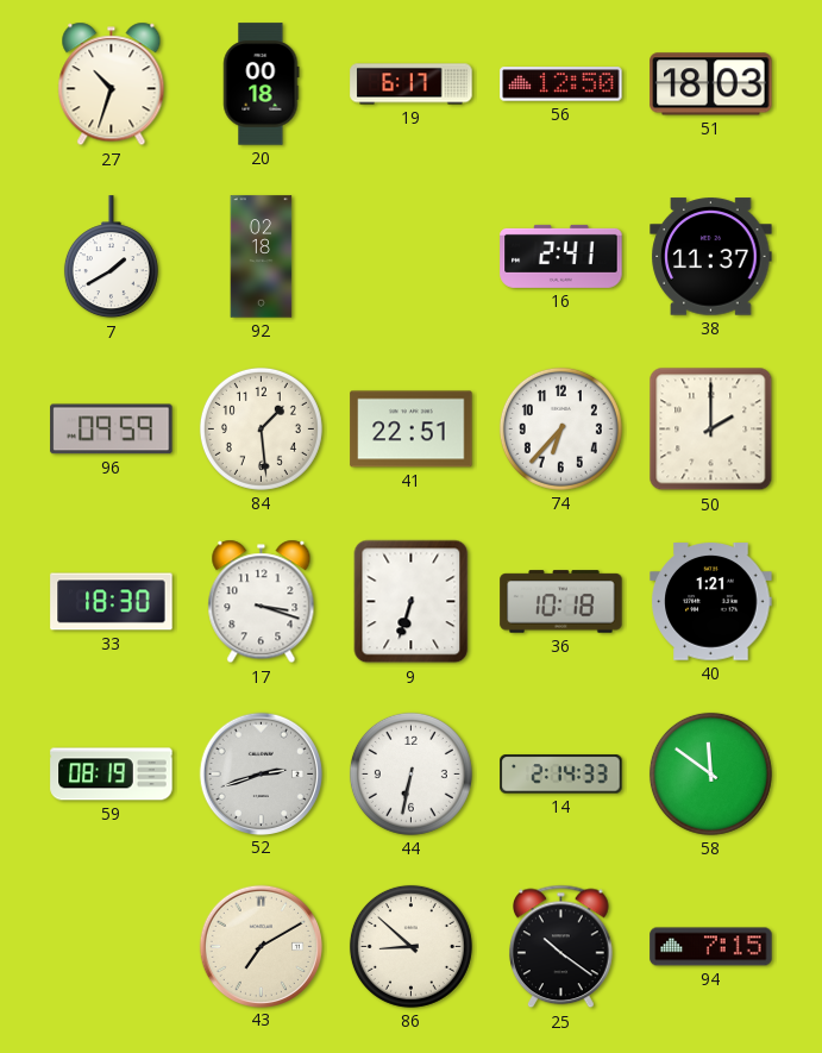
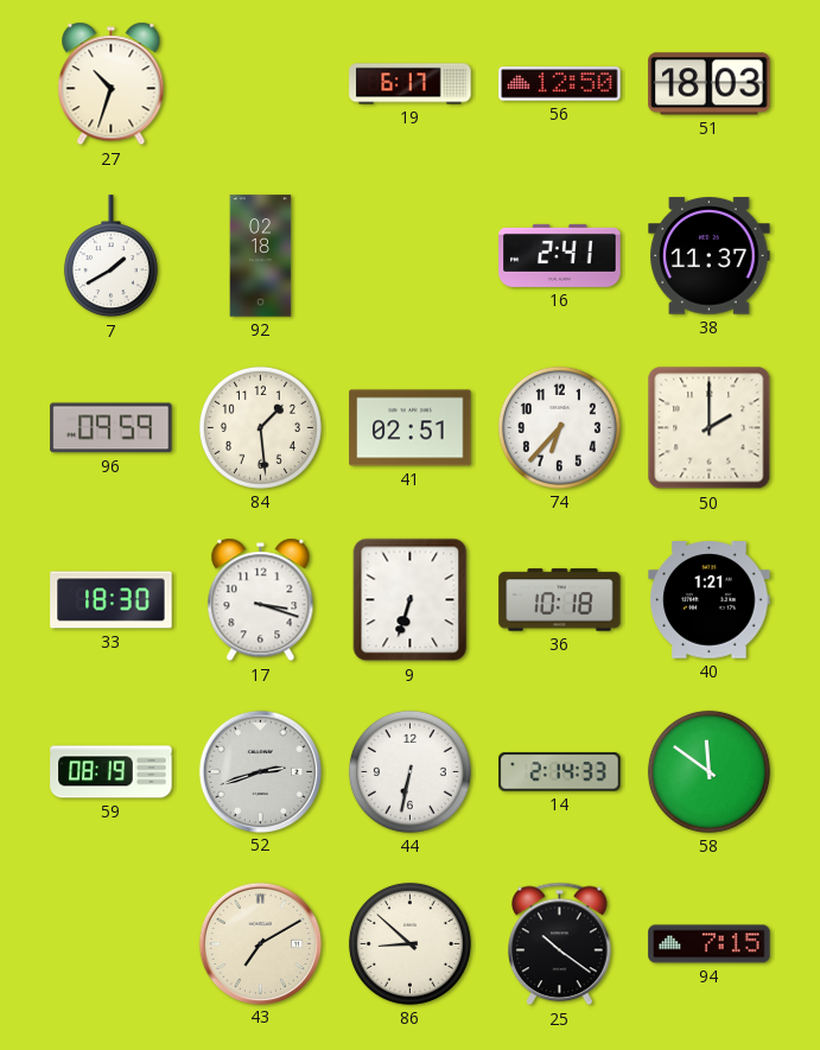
20: 00:18 -> none (262, 84)
41: 22:51 -> 02:51 (411, 428)
